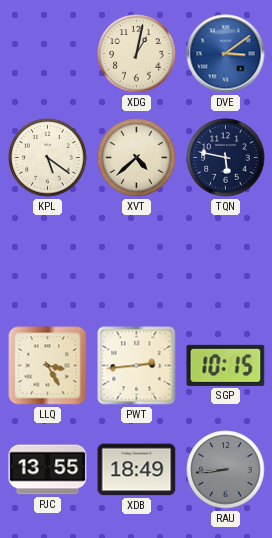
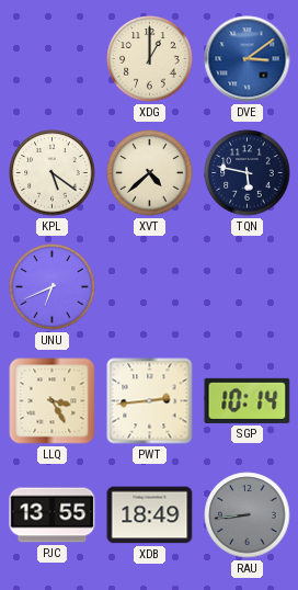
XDG: 1:02 -> 1:00 (150, 59)
UNU: none -> 6:41 (53, 287)
SGP: 10:15 -> 10:14 (248, 400)
